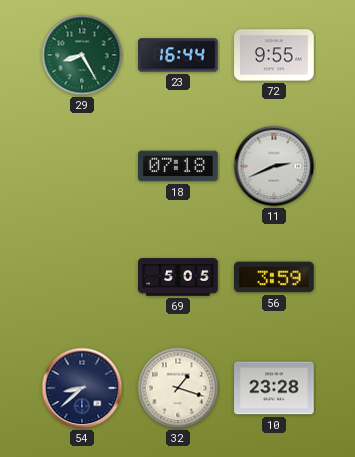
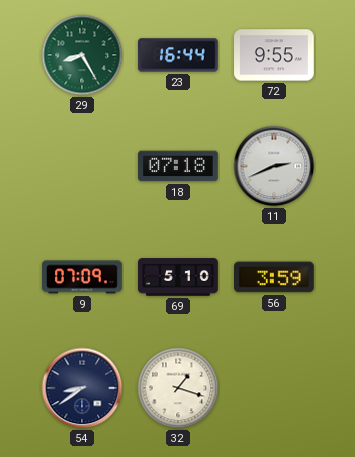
9: none -> 07:09 (82, 277)
69: 5:05 -> 5:10 (178, 277)
54: 8:38 -> 8:39 (82, 388)
10: 23:28 -> none (274, 388)
